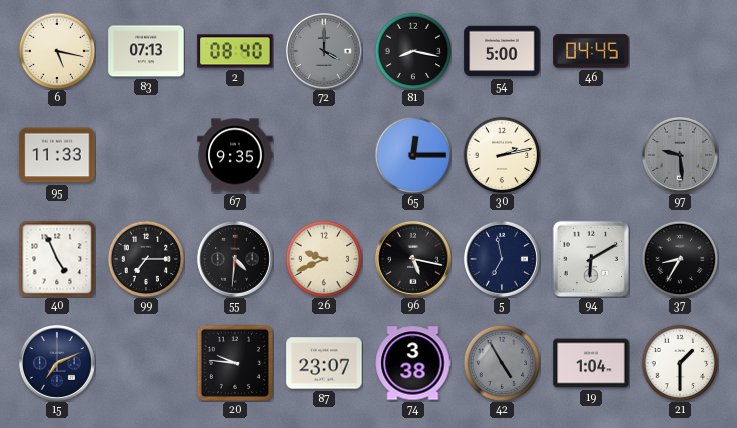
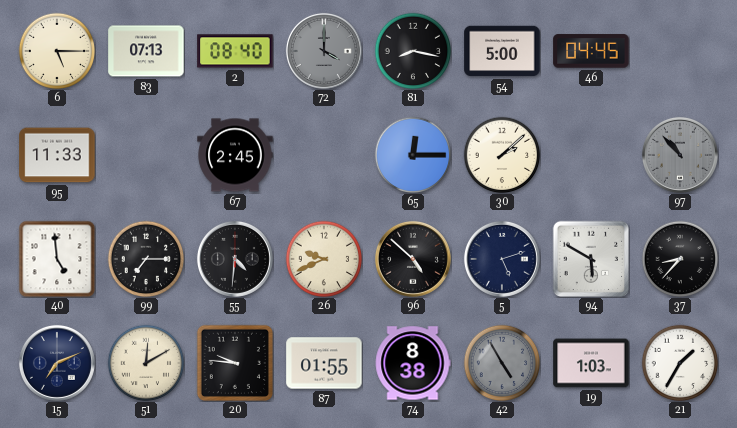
6: 5:17 -> 5:15 (57, 51)
67: 9:35 -> 2:45 (235, 155)
30: 2:13 -> 2:08 (502, 155)
97: 9:29 -> 10:53 (680, 155)
40: 4:56 -> 4:59 (57, 259)
96: 5:17 -> 4:52 (413, 259)
5: 6:58 -> 5:12 (502, 259)
94: 6:10 -> 5:50 (591, 259)
37: 8:35 -> 8:37 (680, 259)
51: none -> 12:10 (146, 363)
87: 23:07 -> 01:55 (324, 363)
74: 3:38 -> 8:38 (413, 363)
19: 1:04 -> 1:03 (591, 363)
21: 1:30 -> 1:35 (680, 363)
